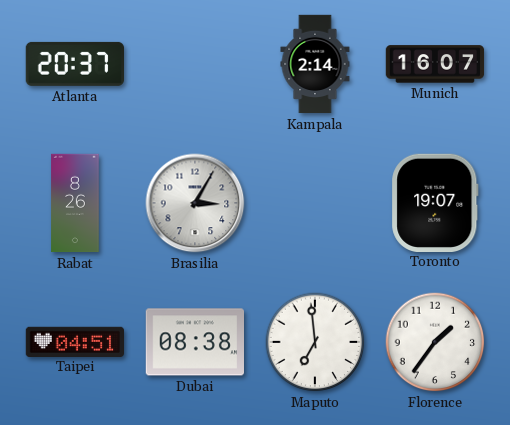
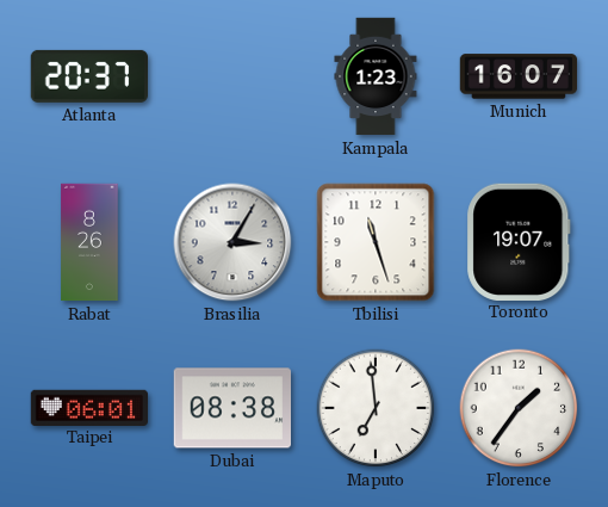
Kampala: 2:14 -> 1:23 (376, 76)
Tbilisi: none -> 11:27 (376, 242)
Taipei: 04:51 -> 06:01 (89, 407)
